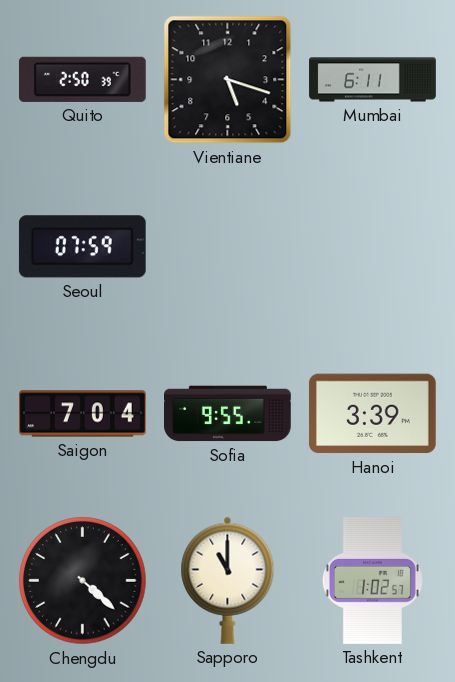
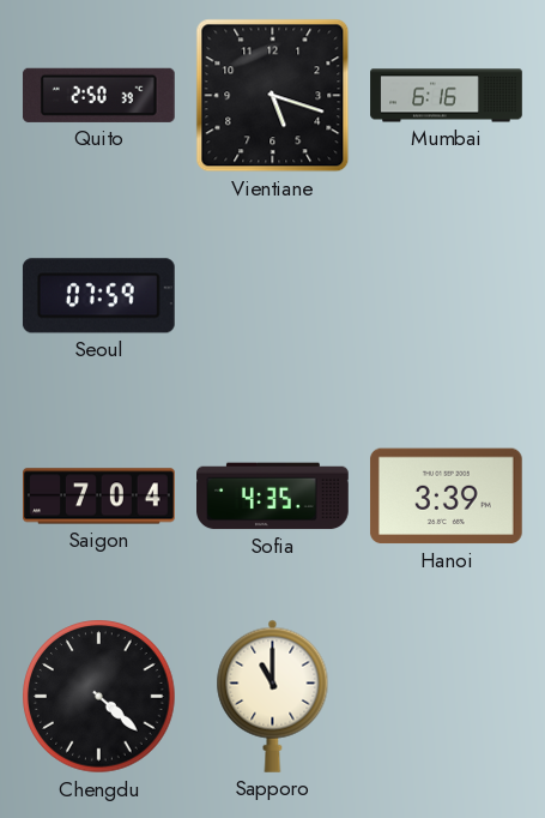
Mumbai: 6:11 -> 6:16 (447, 96)
Sofia: 9:55 -> 4:35 (273, 497)
Tashkent: 1:02 -> none (372, 581)
